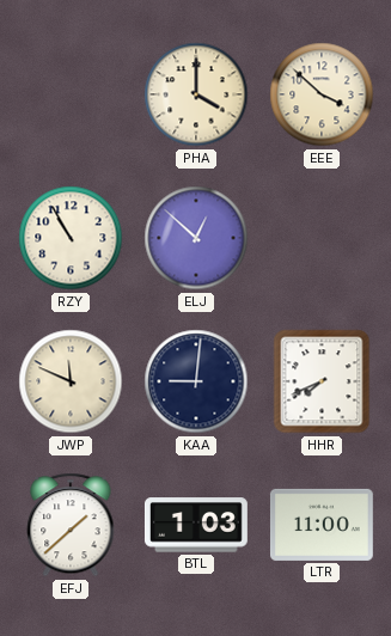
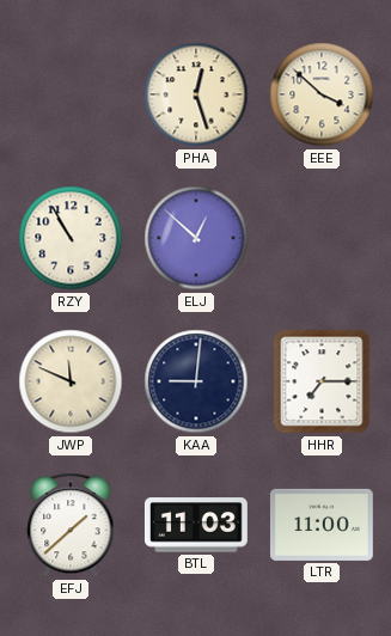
PHA: 4:00 -> 12:27 (196, 94)
HHR: 7:41 -> 7:15 (322, 381)
BTL: 1:03 -> 11:03 (196, 525)
